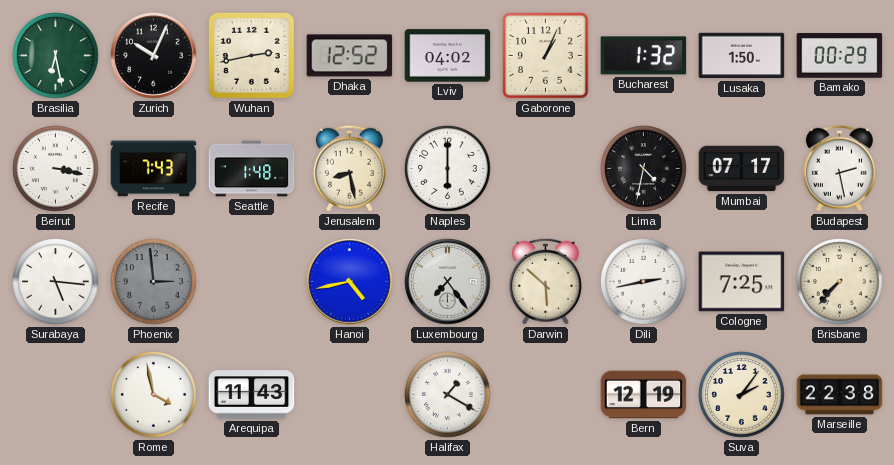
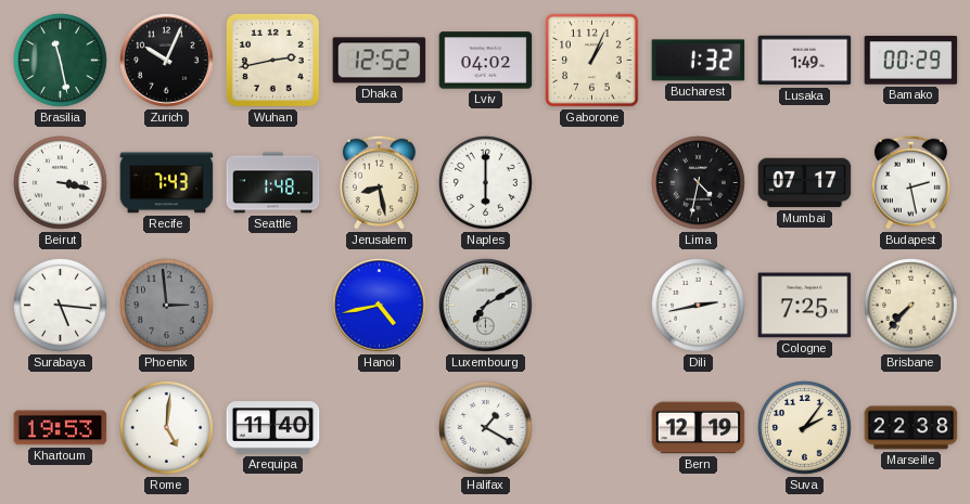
Brasilia: 6:28 -> 11:28 (61, 61)
Lusaka: 1:50 -> 1:49 (805, 61)
Luxembourg: 7:24 -> 7:10 (486, 306)
Darwin: 5:52 -> none (545, 281)
Khartoum: none -> 19:53 (61, 428)
Rome: 3:58 -> 5:01 (167, 428)
Arequipa: 11:43 -> 11:40 (273, 428)
